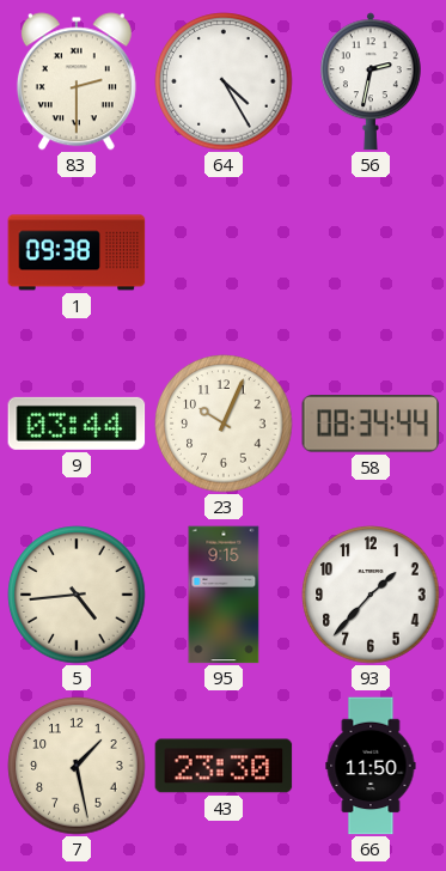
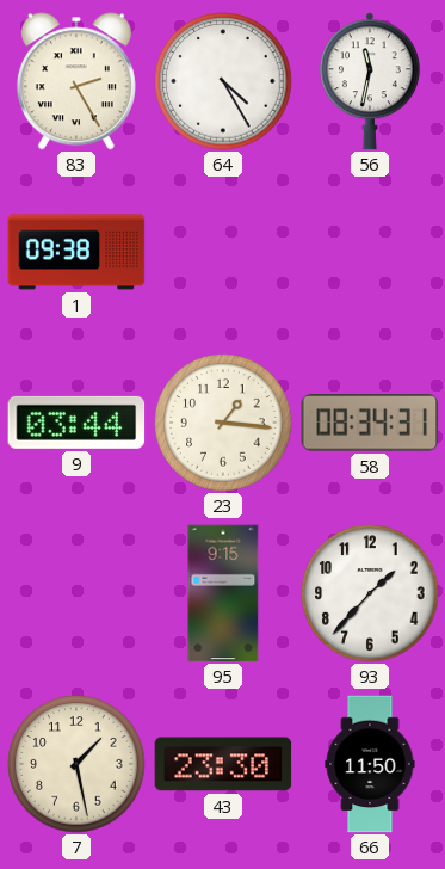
83: 2:30 -> 2:25 (76, 81)
56: 2:32 -> 11:32 (370, 81)
23: 10:04 -> 1:16 (223, 423)
58: 08:34:44 -> 08:34:31 (370, 423)
5: 4:44 -> none (77, 595)
